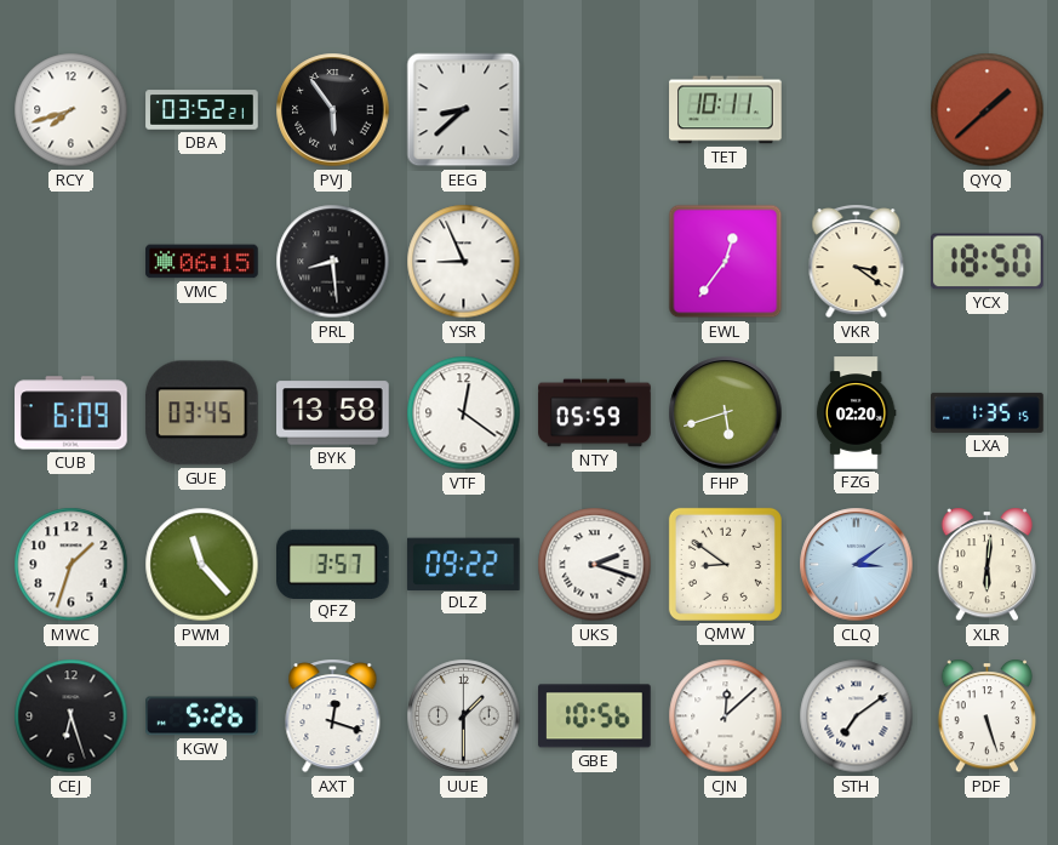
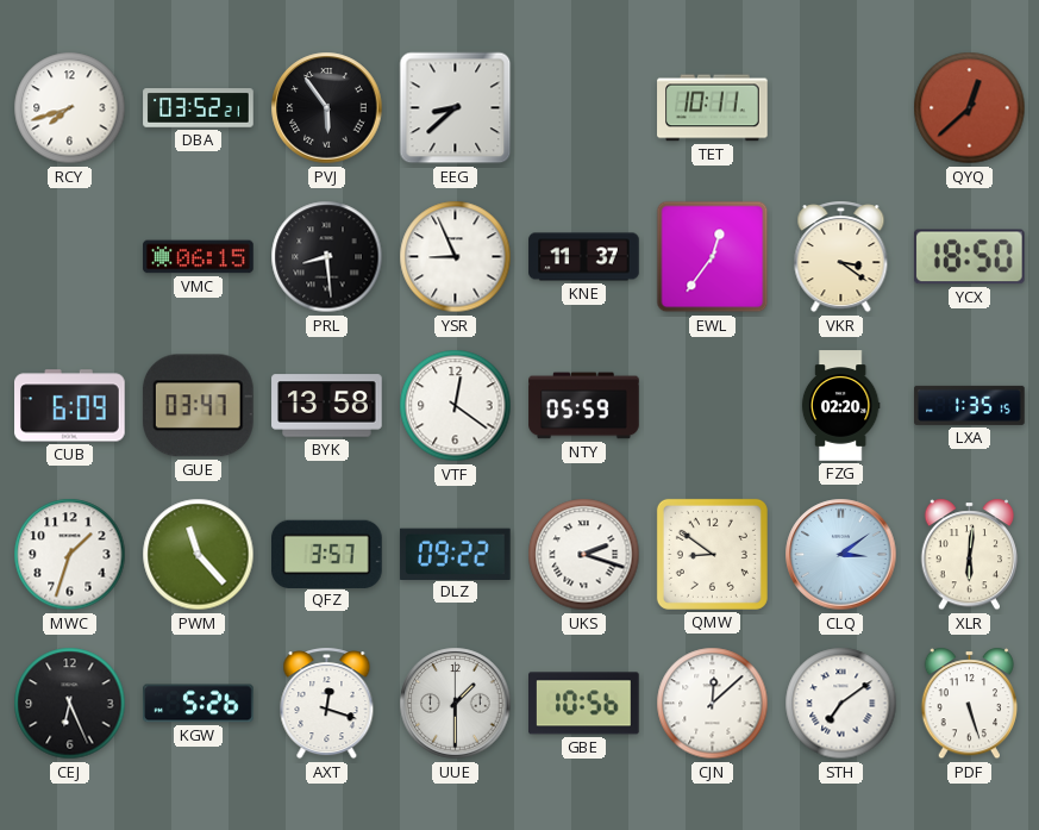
QYQ: 1:38 -> 12:38 (970, 108)
KNE: none -> 11:37 (584, 257)
GUE: 03:45 -> 03:47 (198, 406)
FHP: 5:42 -> none (726, 413)
CEJ: 6:27 -> 6:26 (70, 704)
